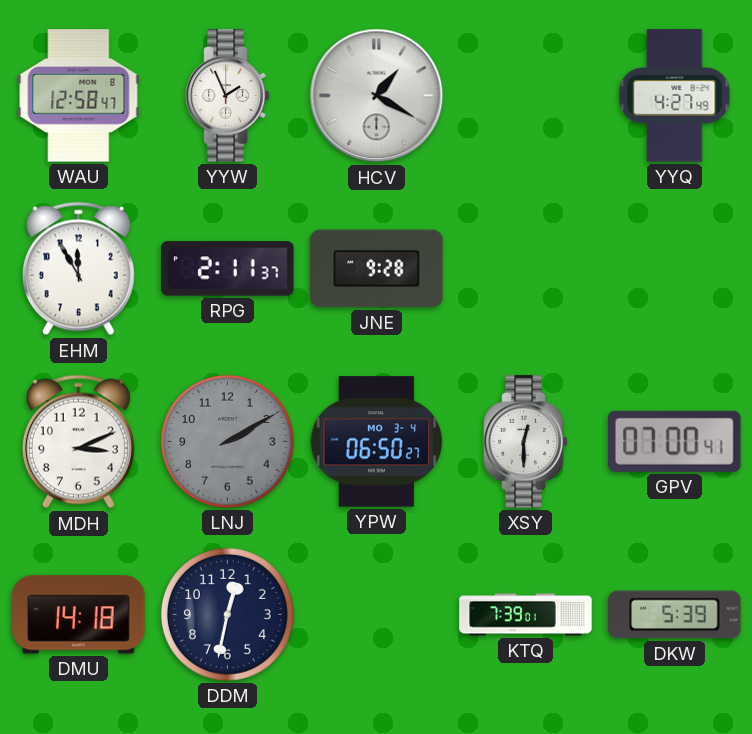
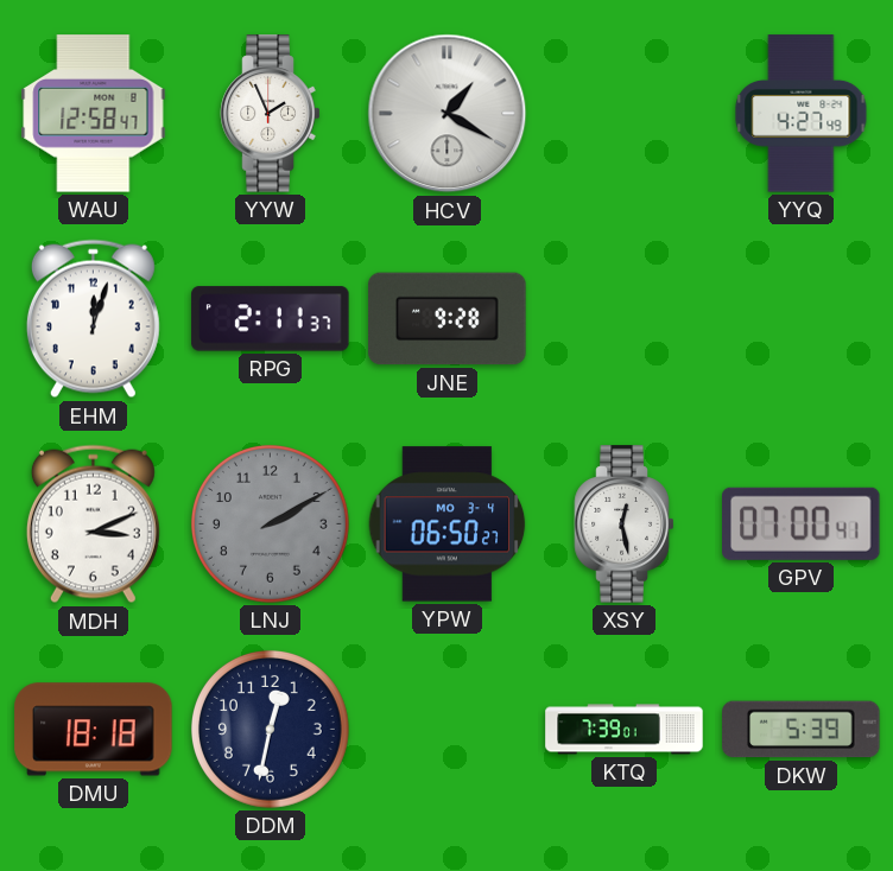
EHM: 11:55 -> 12:03 (93, 319)
XSY: 12:30 -> 12:28 (625, 524)
DMU: 14:18 -> 18:18 (94, 730)
